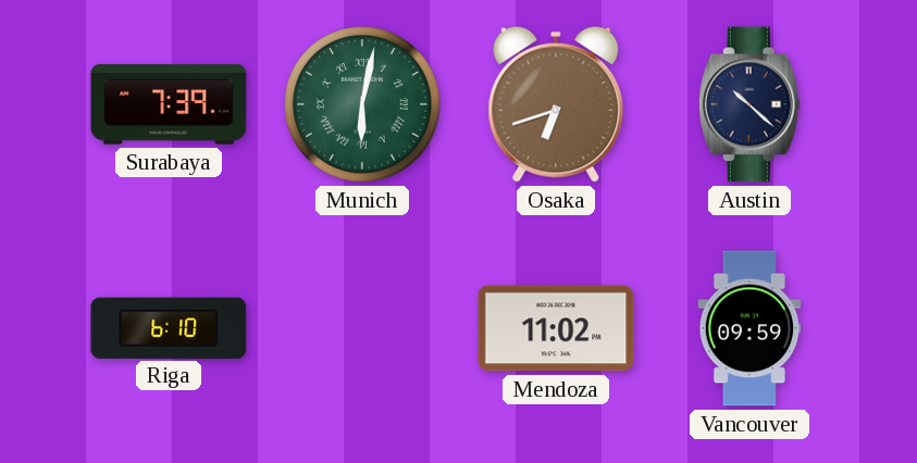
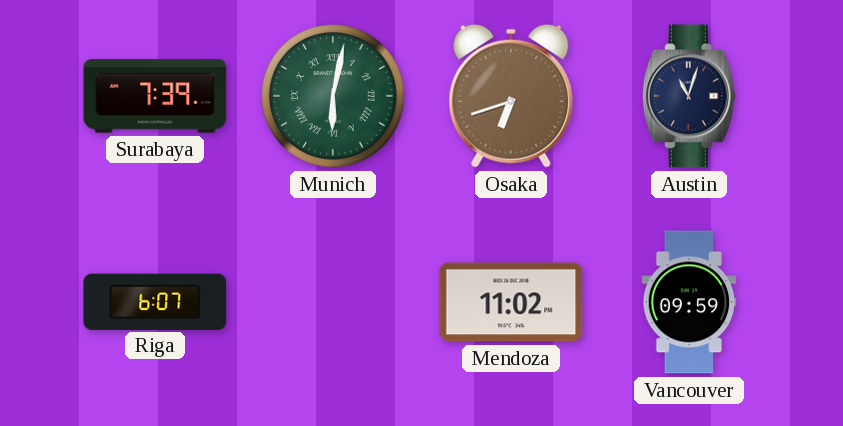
Austin: 10:22 -> 11:03 (689, 96)
Riga: 6:10 -> 6:07 (155, 301)
